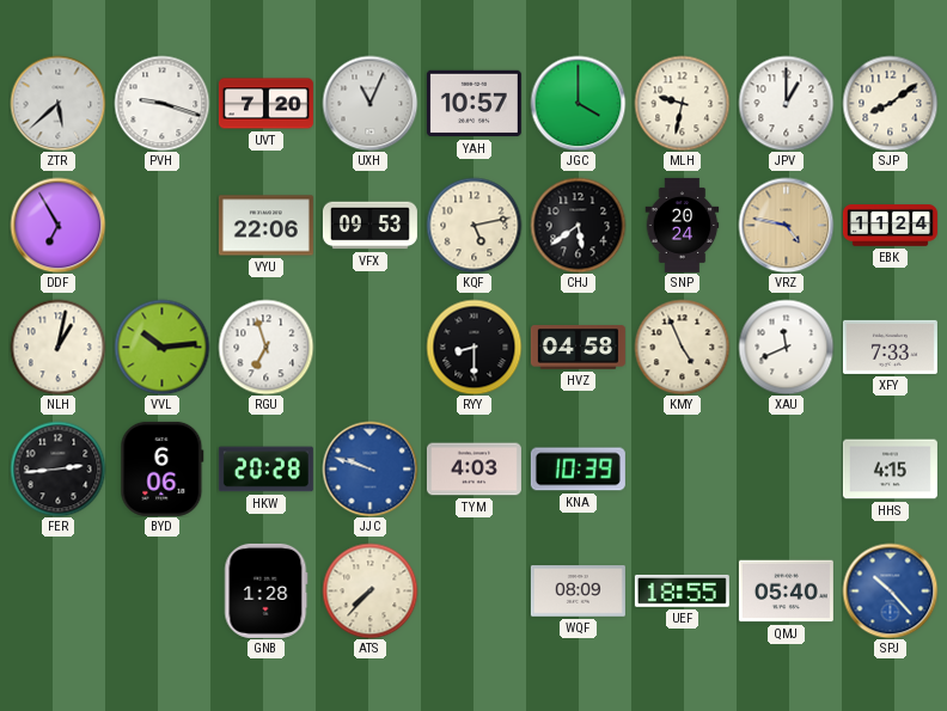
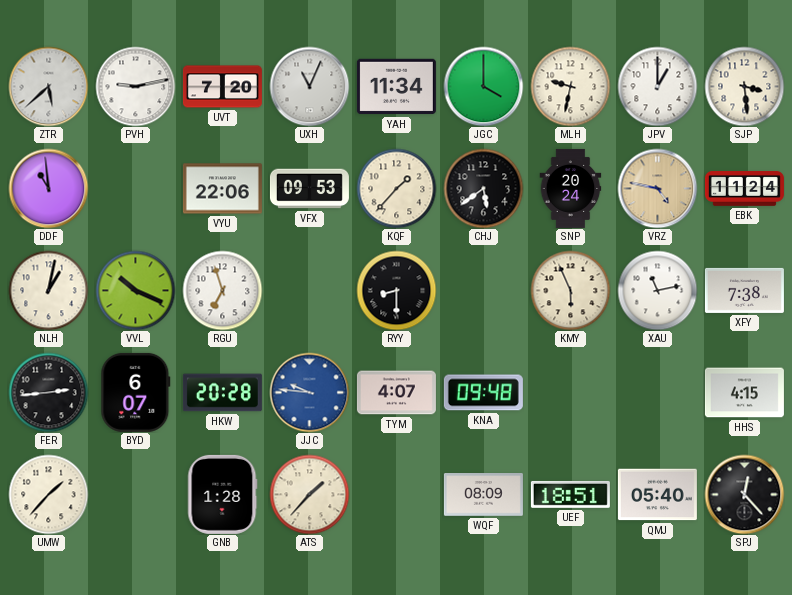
PVH: 9:18 -> 9:13 (135, 86)
YAH: 10:57 -> 11:34 (396, 87)
SJP: 8:09 -> 3:29 (744, 86)
DDF: 6:55 -> 10:59 (48, 188)
KQF: 5:13 -> 1:37 (396, 188)
VVL: 10:14 -> 10:19 (135, 290)
HVZ: 04:58 -> none (578, 348)
KMY: 4:56 -> 5:56 (570, 290)
XAU: 11:41 -> 11:13 (657, 290)
XFY: 7:33 -> 7:38 (744, 290)
BYD: 6:06 -> 6:07 (136, 392)
JJC: 9:48 -> 9:46 (309, 392)
TYM: 4:03 -> 4:07 (396, 393)
KNA: 10:39 -> 09:48 (483, 393)
UMW: none -> 1:37 (48, 494)
ATS: 7:37 -> 1:37 (309, 494)
UEF: 18:55 -> 18:51 (570, 494)
SPJ: 10:23 -> 12:23 (744, 494)
SPJ dial: blue -> black (744, 494)
